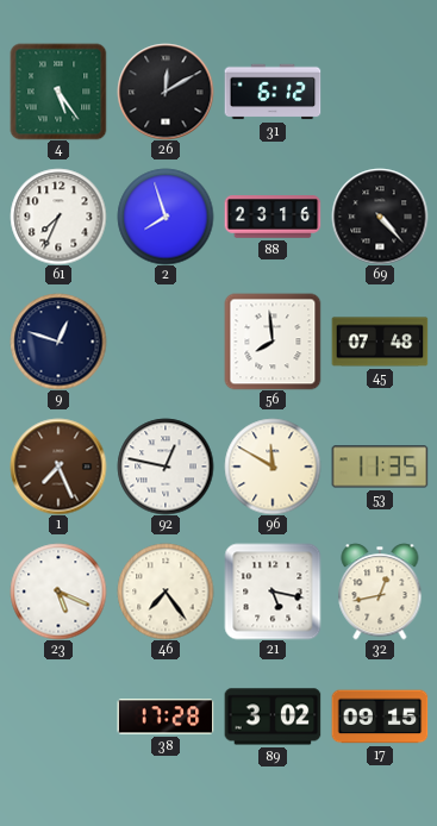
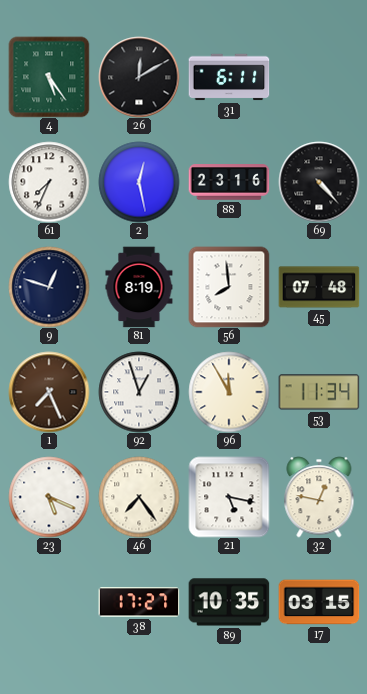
31: 6:12 -> 6:11 (229, 77)
2: 7:57 -> 12:28 (139, 182)
81: none -> 8:19 (139, 287)
92: 12:47 -> 12:57 (139, 392)
96: 11:50 -> 11:55 (229, 392)
53: 11:35 -> 11:34 (319, 392)
32: 12:43 -> 12:47 (319, 497)
38: 17:28 -> 17:27 (139, 602)
89: 3:02 -> 10:35 (229, 602)
17: 09:15 -> 03:15 (319, 602)
